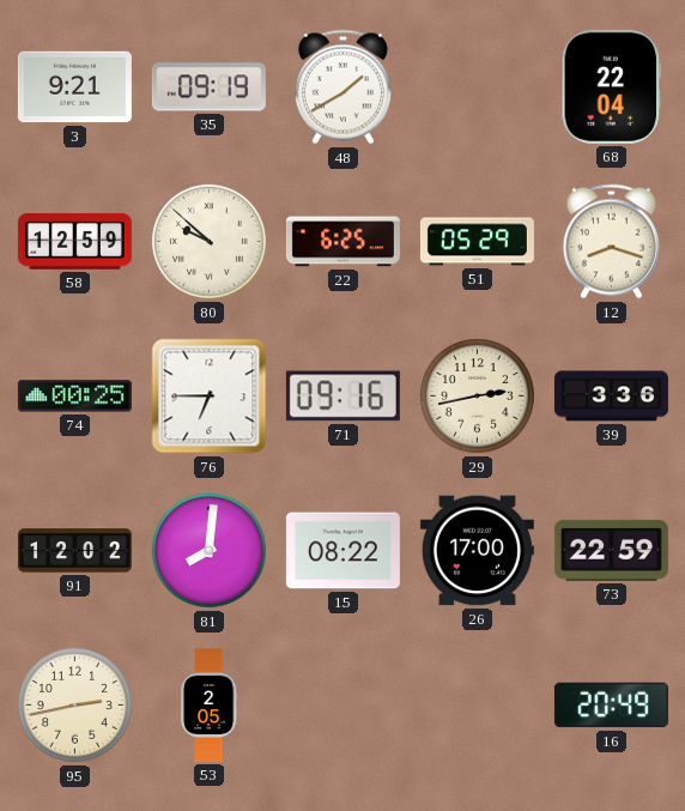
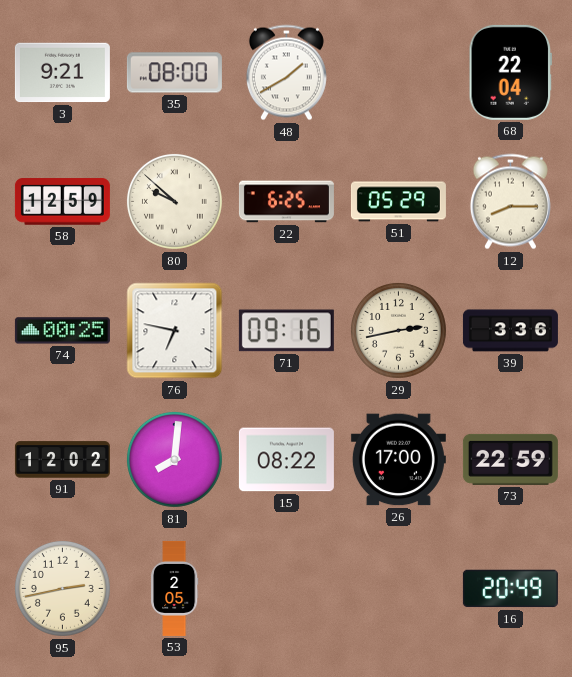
35: 09:19 -> 08:00 (174, 73)
12: 8:18 -> 8:15 (510, 202)
76: 6:45 -> 6:47 (175, 331)
